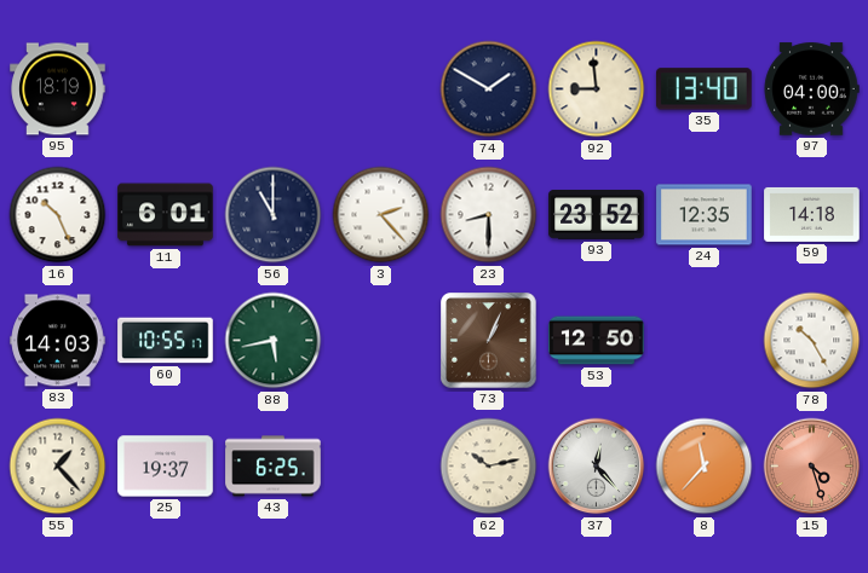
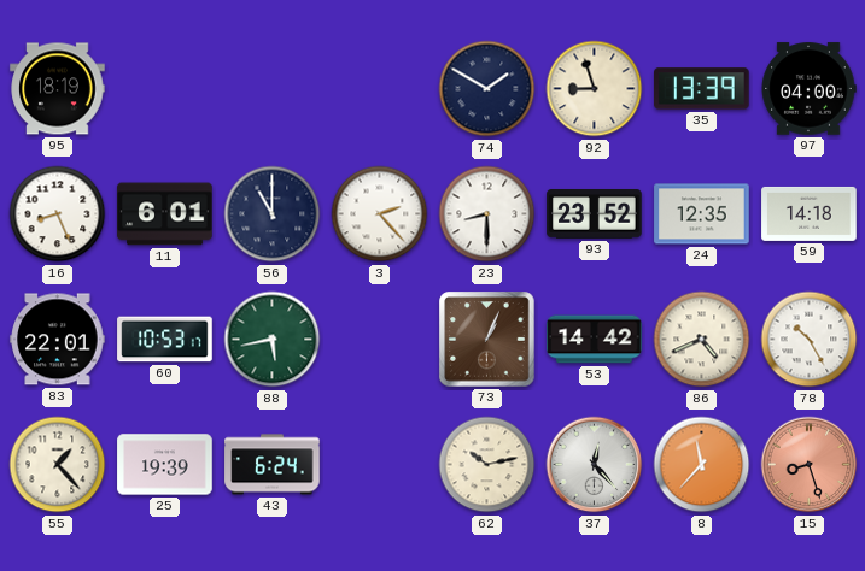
92: 8:59 -> 8:57 (595, 89)
35: 13:40 -> 13:39 (702, 89)
16: 10:26 -> 8:26 (58, 214)
83: 14:03 -> 22:01 (58, 340)
60: 10:55 -> 10:53 (165, 340)
53: 12:50 -> 14:42 (595, 340)
86: none -> 4:41 (702, 340)
25: 19:37 -> 19:39 (165, 465)
43: 6:25 -> 6:24 (273, 465)
15: 4:27 -> 8:27 (810, 465)
